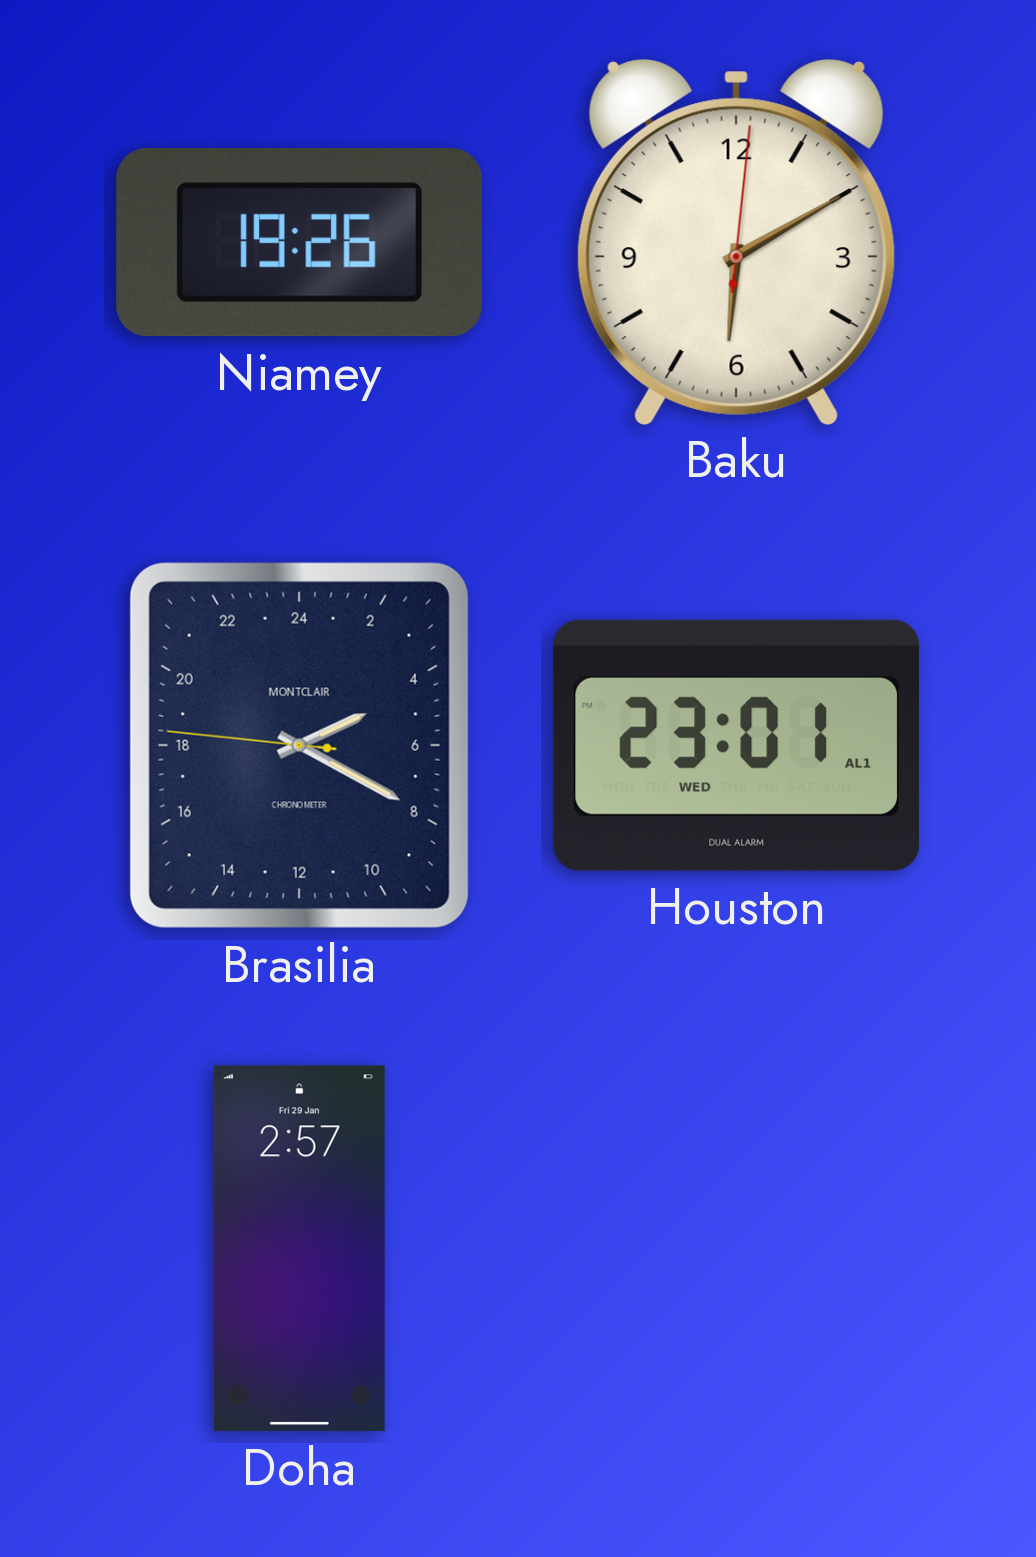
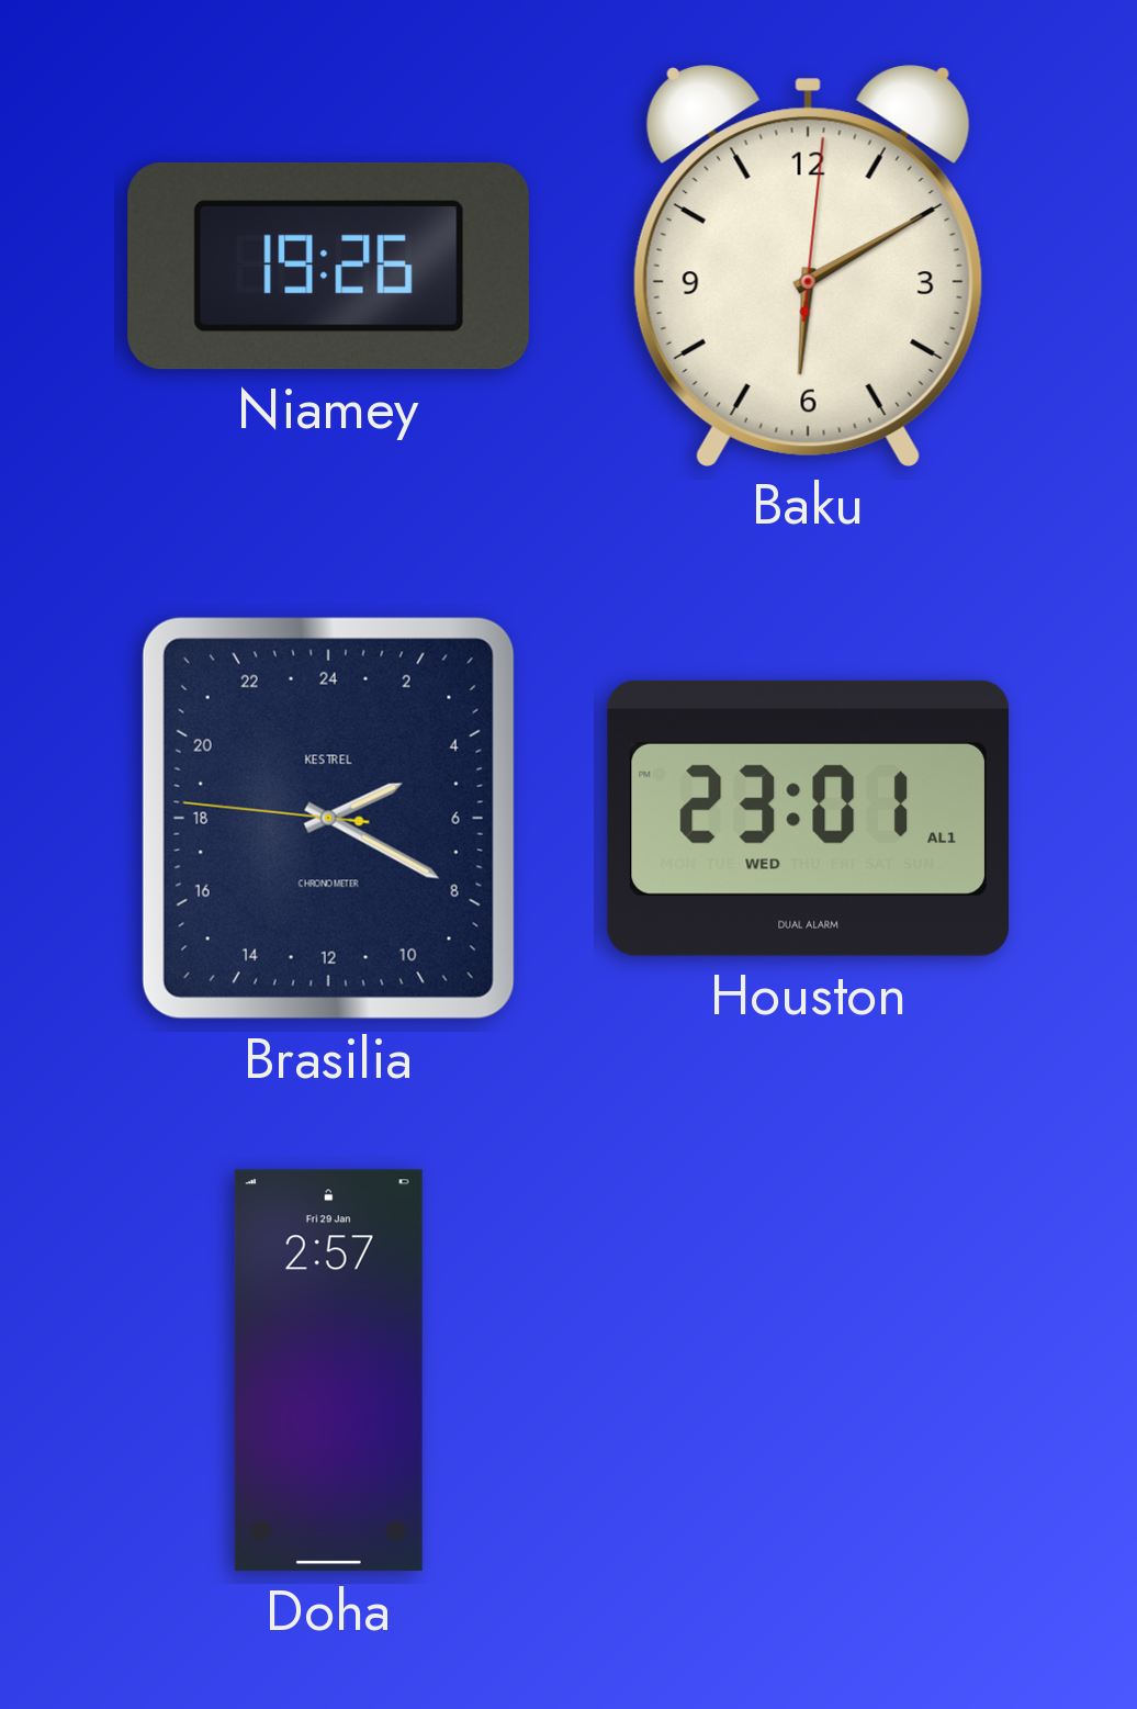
Brasilia brand: MONTCLAIR -> KESTREL (328, 818)
